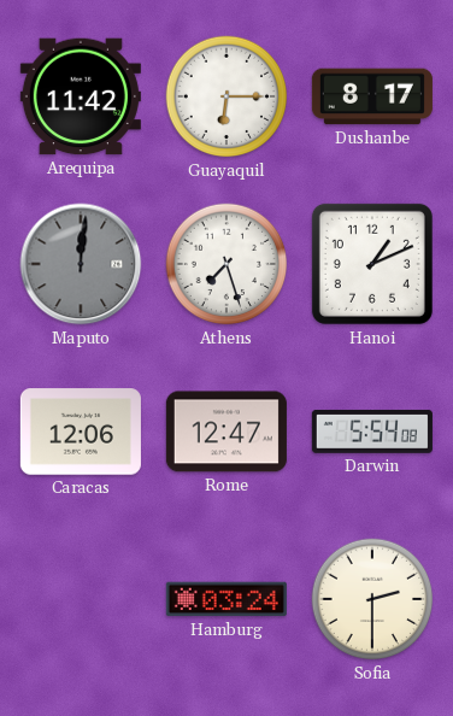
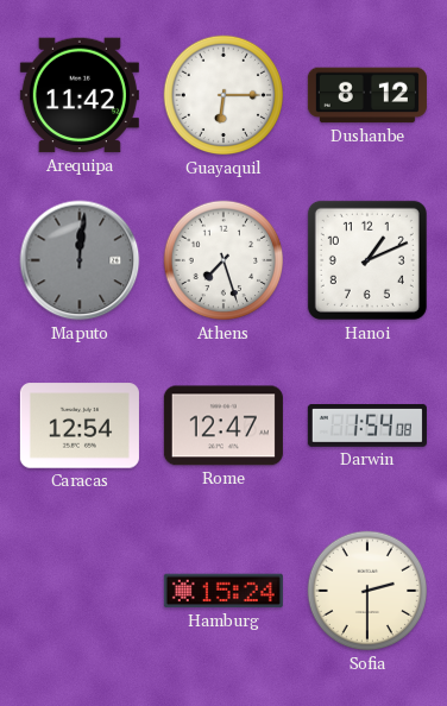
Dushanbe: 8:17 -> 8:12 (367, 95)
Caracas: 12:06 -> 12:54 (80, 426)
Darwin: 5:54 -> 1:54 (367, 426)
Hamburg: 03:24 -> 15:24 (223, 591)
